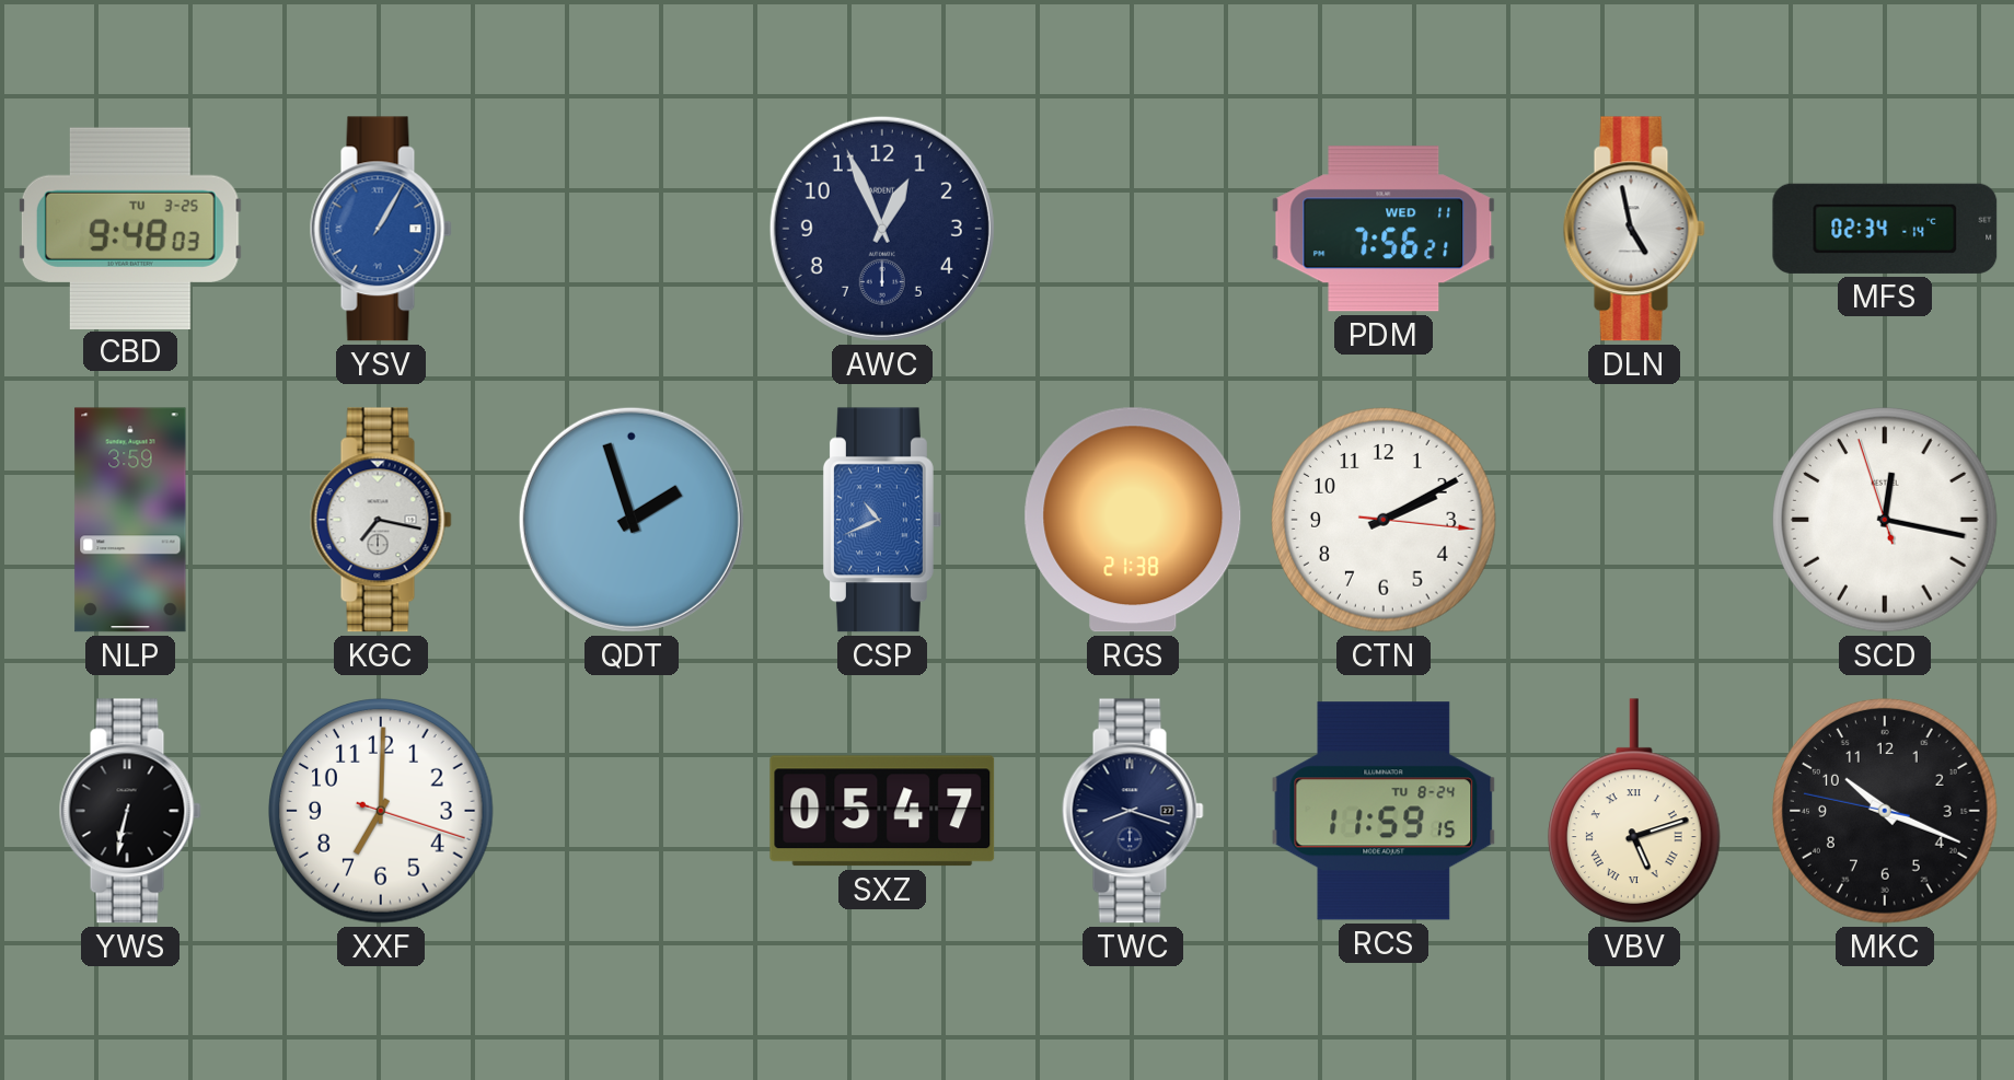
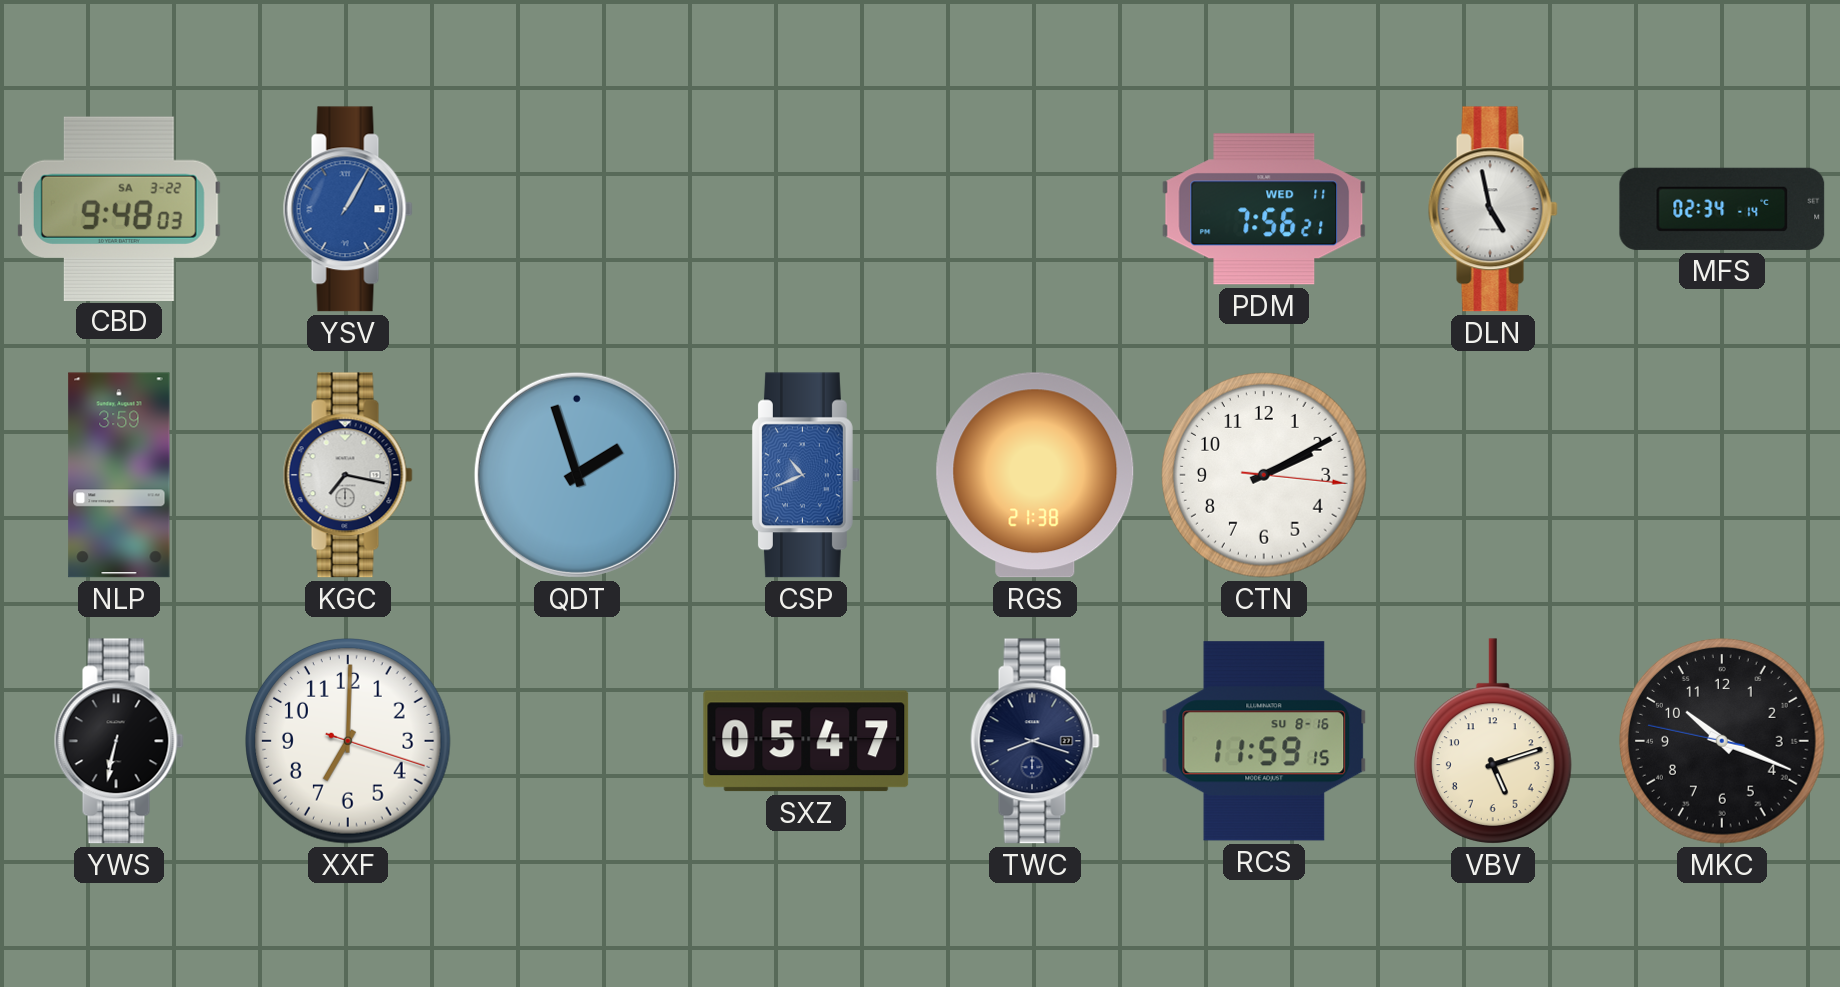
CBD date: TU 3-25 -> SA 3-22 (119, 208)
AWC: 12:56 -> none (882, 229)
SCD: 12:16 -> none (1885, 520)
RCS date: TU 8-24 -> SU 8-16 (1264, 741)
VBV numerals: Roman -> Arabic (1493, 741)
